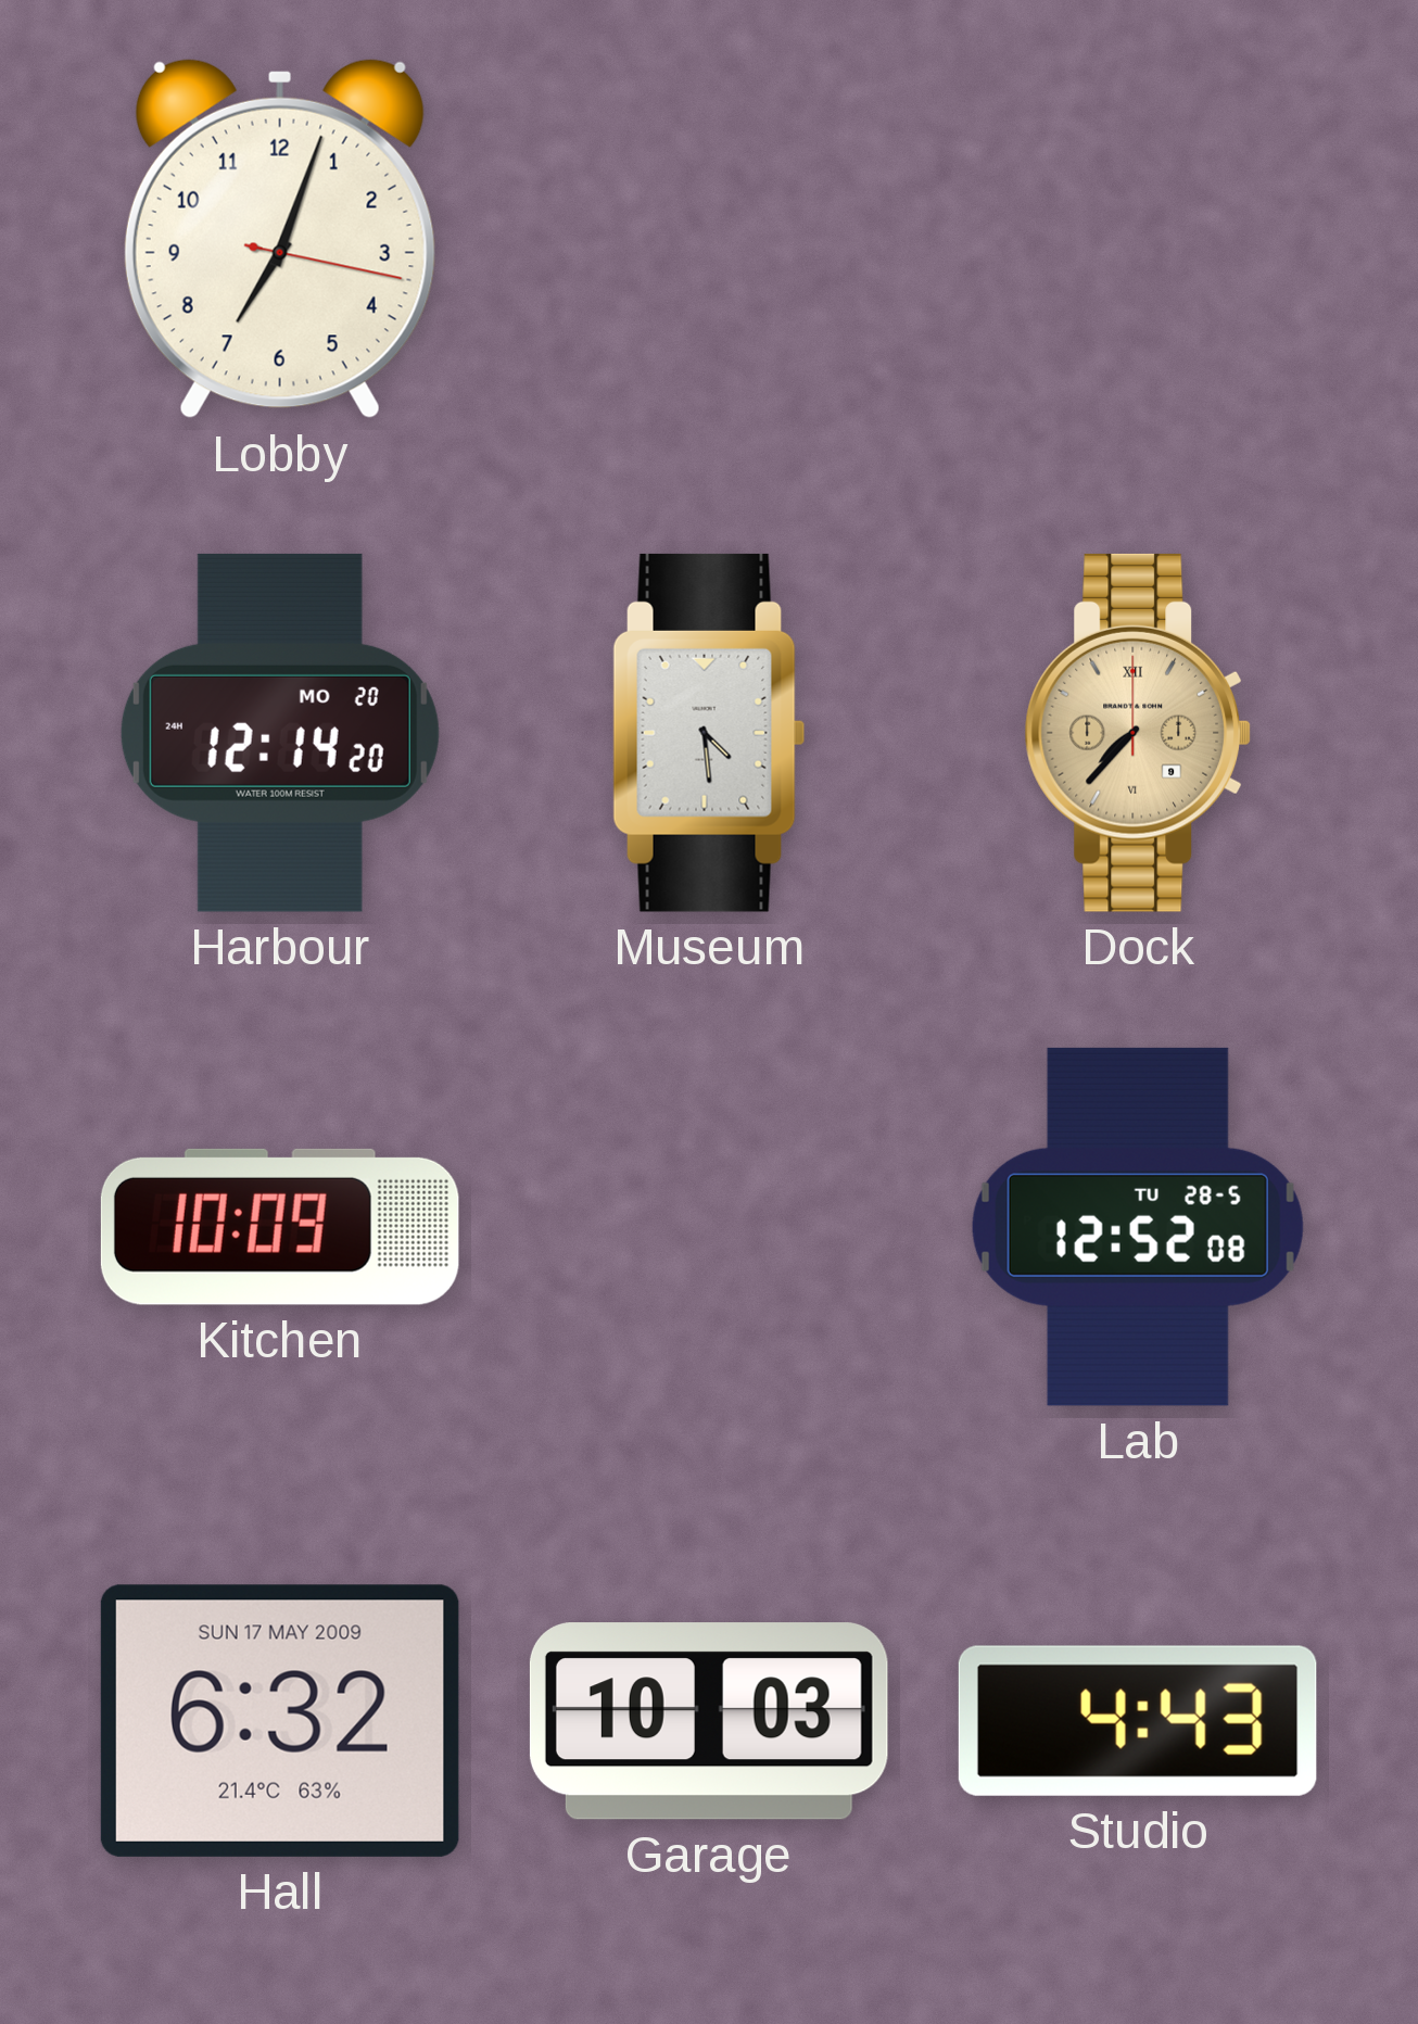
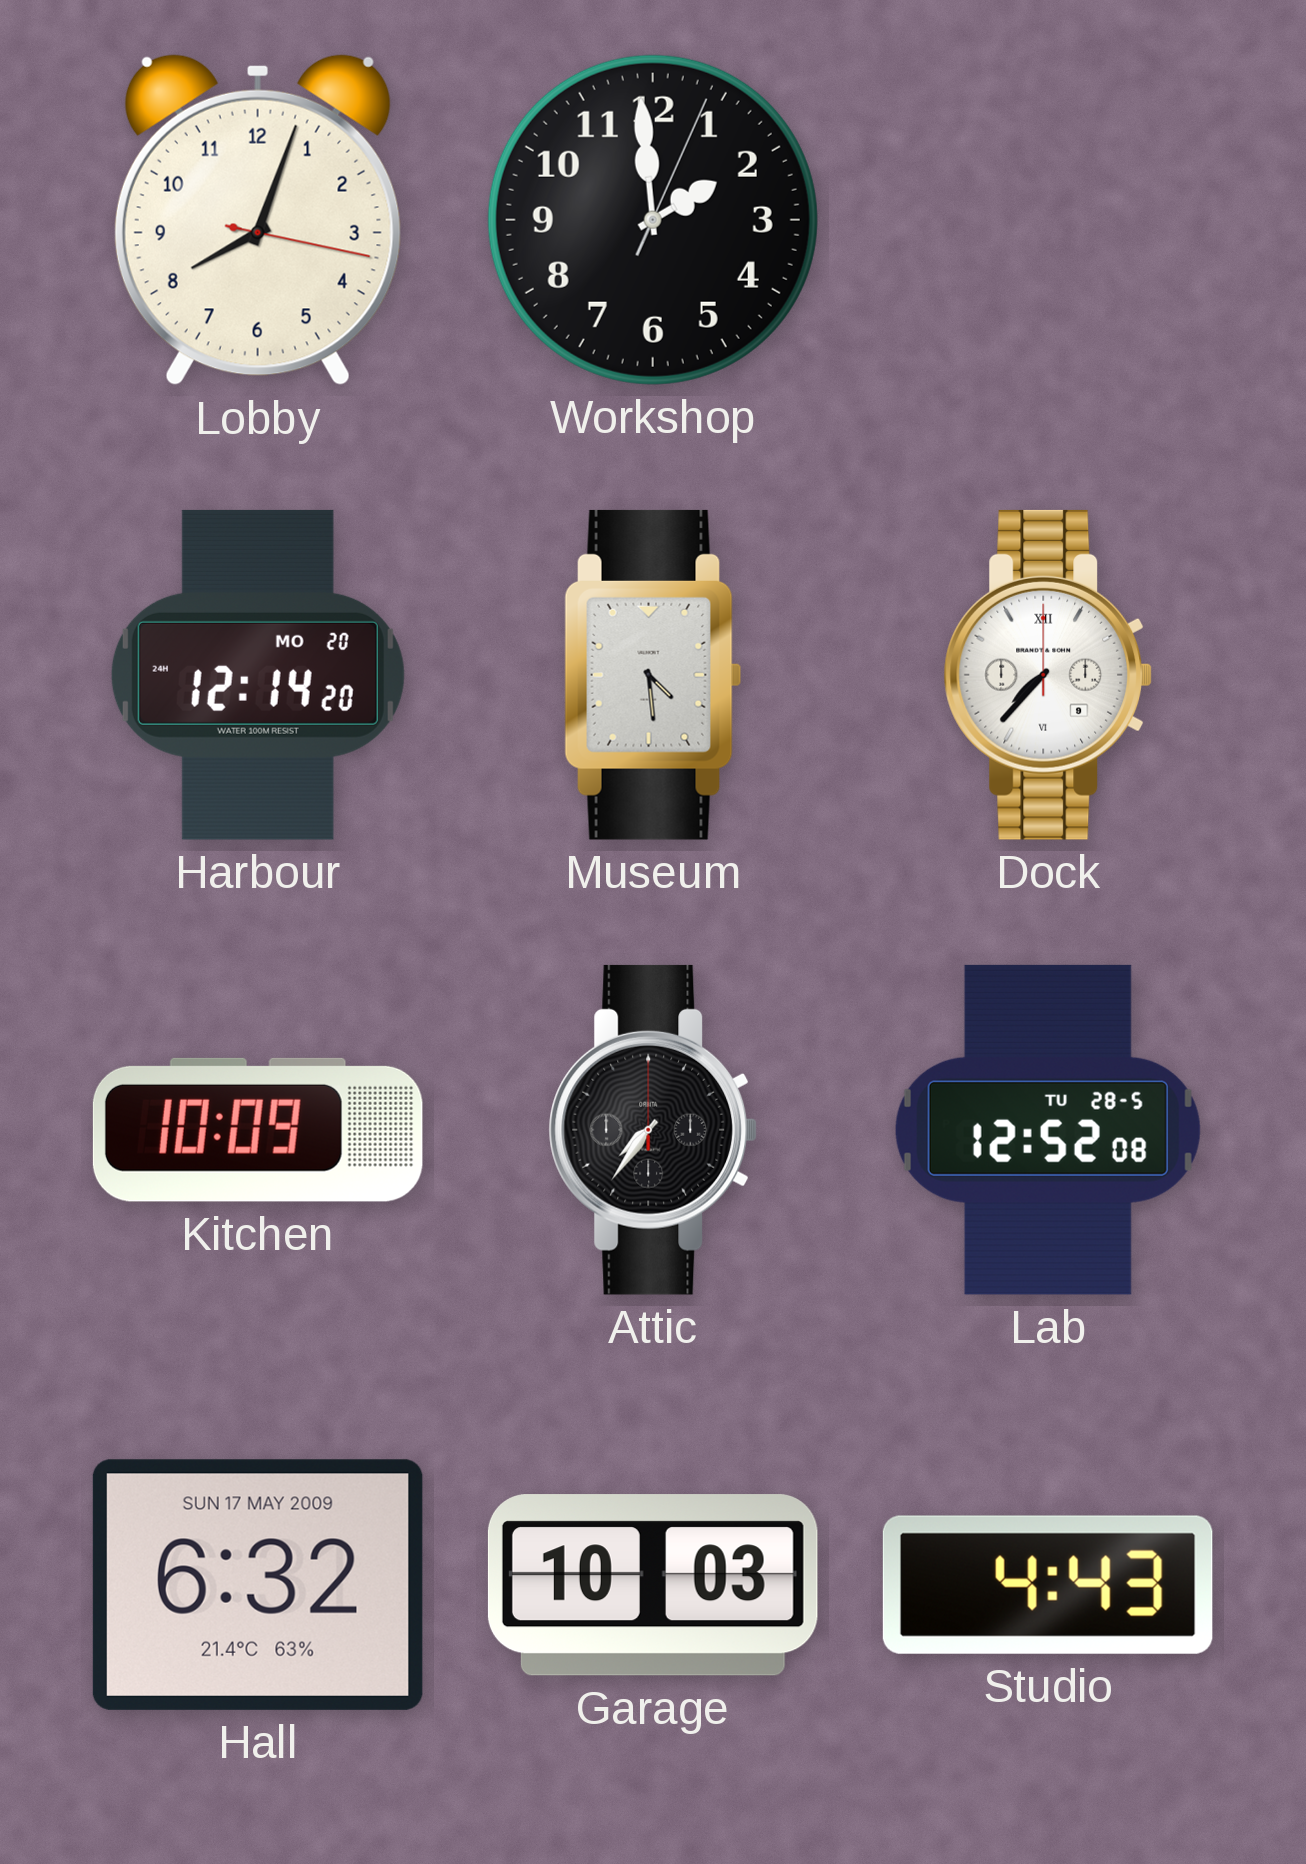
Lobby: 7:03 -> 8:03 (258, 220)
Workshop: none -> 1:59 (653, 220)
Dock dial: champagne -> white (1048, 675)
Attic: none -> 7:36 (653, 1130)
